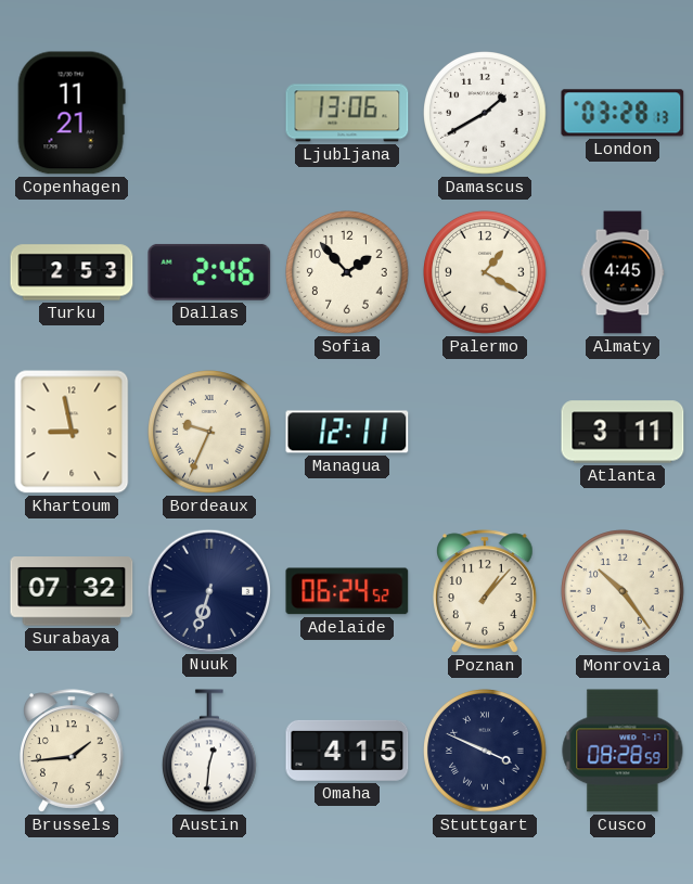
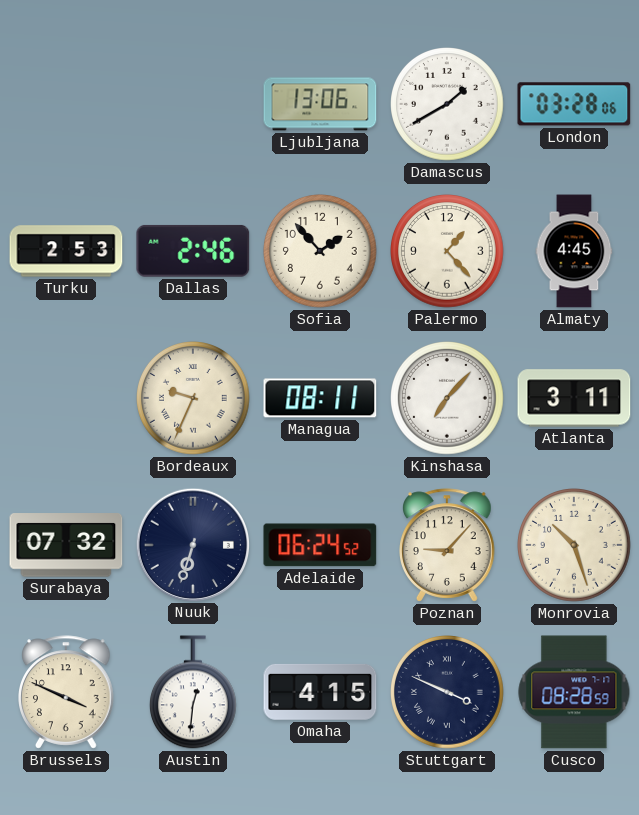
Copenhagen: 11:21 -> none (72, 113)
London: 03:28:13 -> 03:28:06 (574, 104)
Palermo: 1:20 -> 1:23 (448, 252)
Khartoum: 8:58 -> none (72, 432)
Managua: 12:11 -> 08:11 (320, 398)
Kinshasa: none -> 7:07 (448, 399)
Poznan: 1:07 -> 9:07 (448, 545)
Monrovia: 10:24 -> 10:27 (575, 546)
Brussels: 1:44 -> 3:49 (67, 692)
